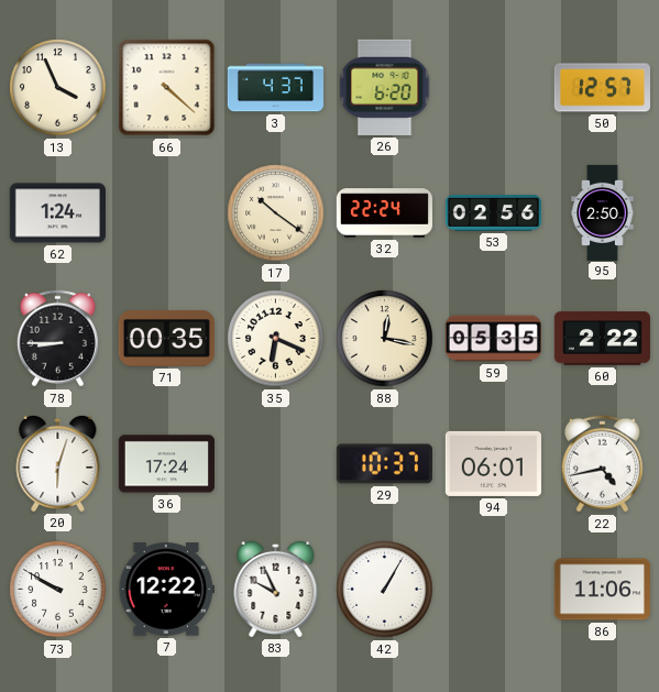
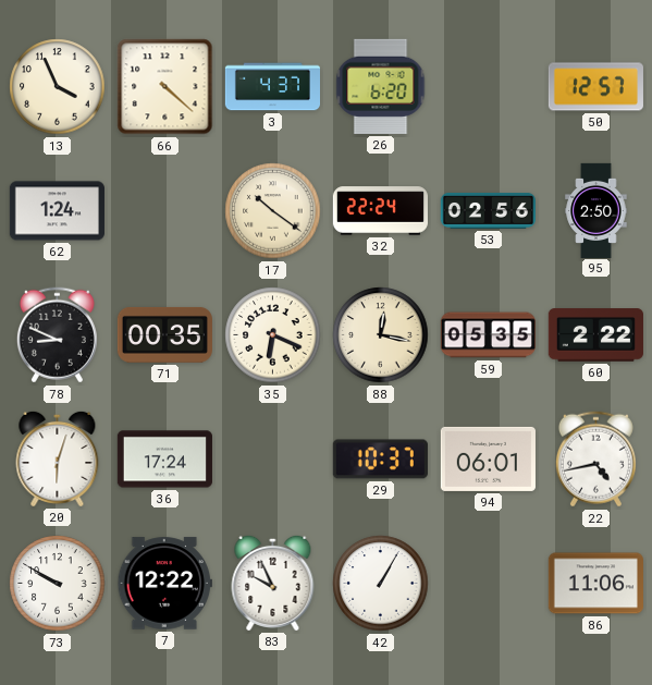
78: 8:45 -> 8:49 (57, 335)
